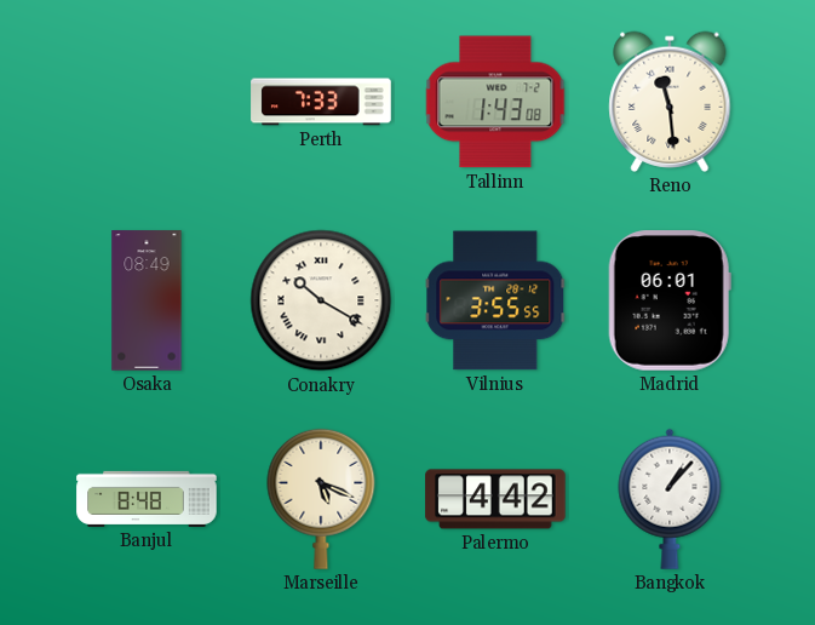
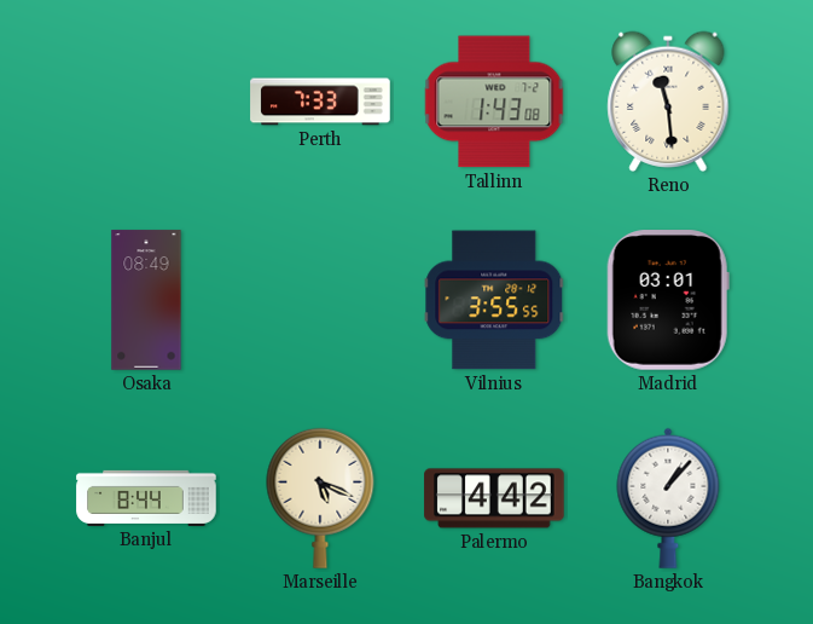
Conakry: 10:20 -> none (321, 300)
Madrid: 06:01 -> 03:01 (668, 300)
Banjul: 8:48 -> 8:44 (146, 498)
